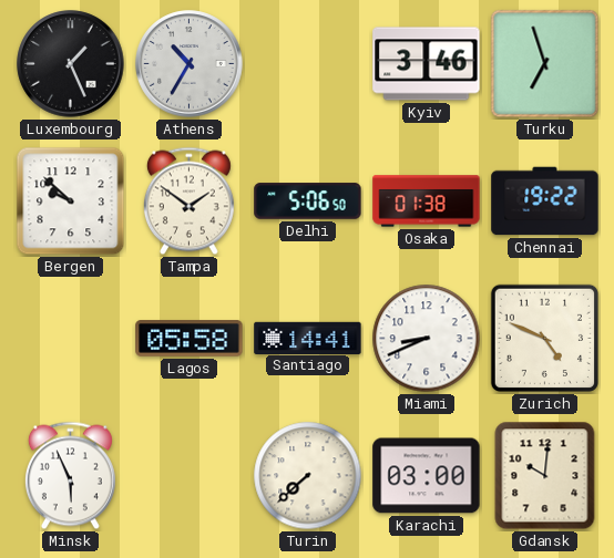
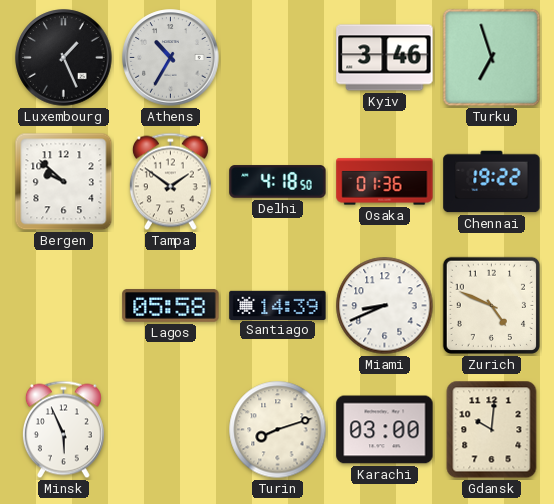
Delhi: 5:06 -> 4:18 (278, 182)
Osaka: 01:38 -> 01:36 (385, 182)
Santiago: 14:41 -> 14:39 (278, 305)
Turin: 7:38 -> 8:12 (278, 430)
